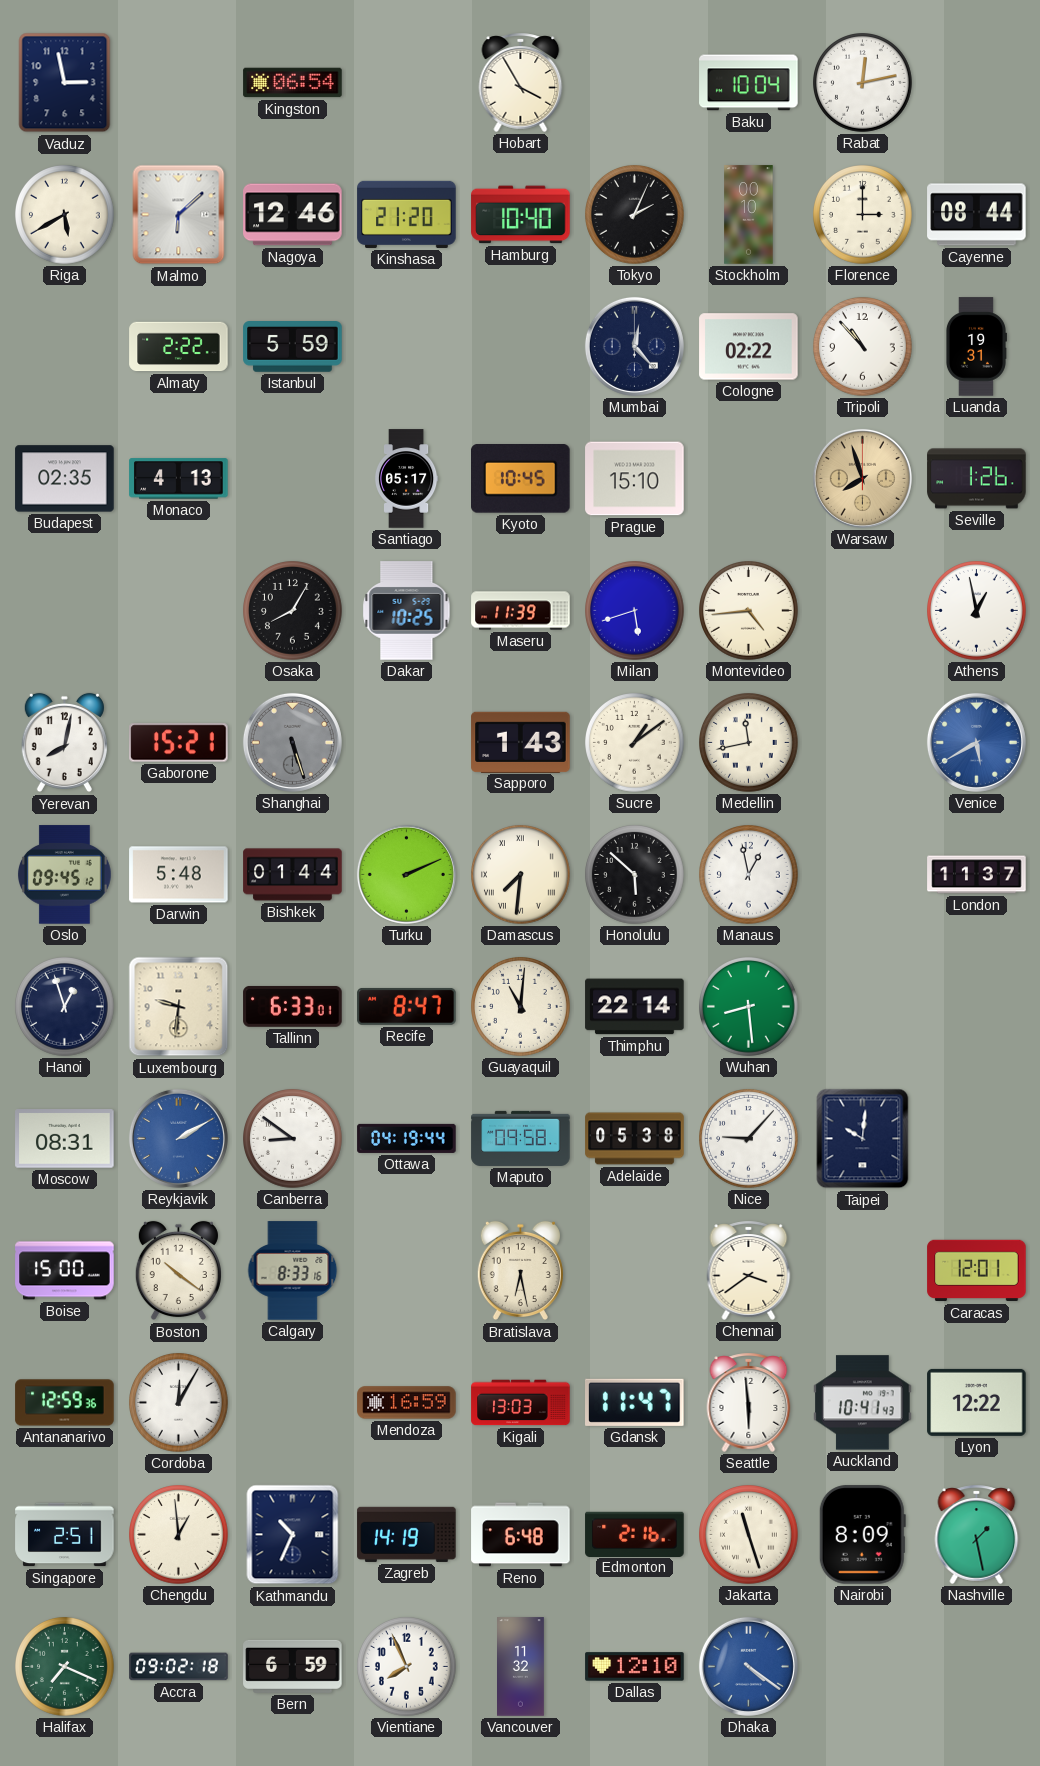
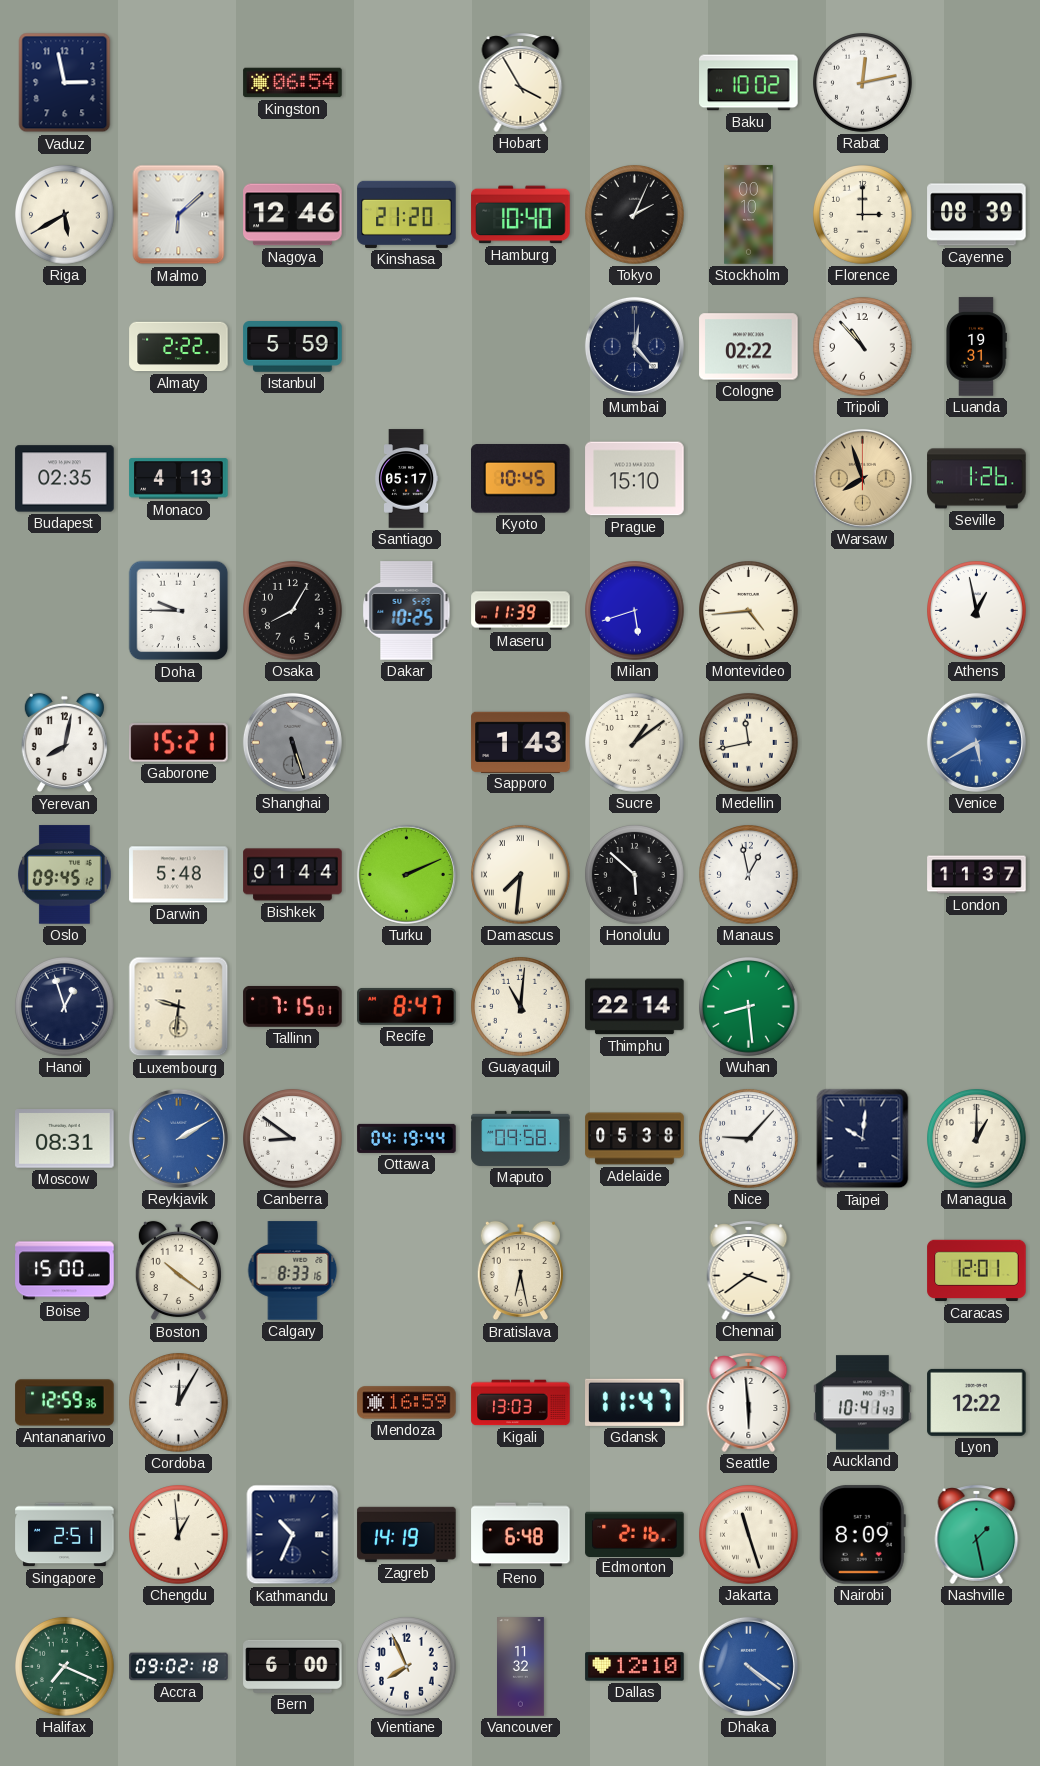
Baku: 10:04 -> 10:02 (749, 83)
Cayenne: 08:44 -> 08:39 (977, 215)
Doha: none -> 9:45 (179, 611)
Tallinn: 6:33 -> 7:15 (293, 1007)
Managua: none -> 1:00 (977, 1139)
Bern: 6:59 -> 6:00 (293, 1666)
